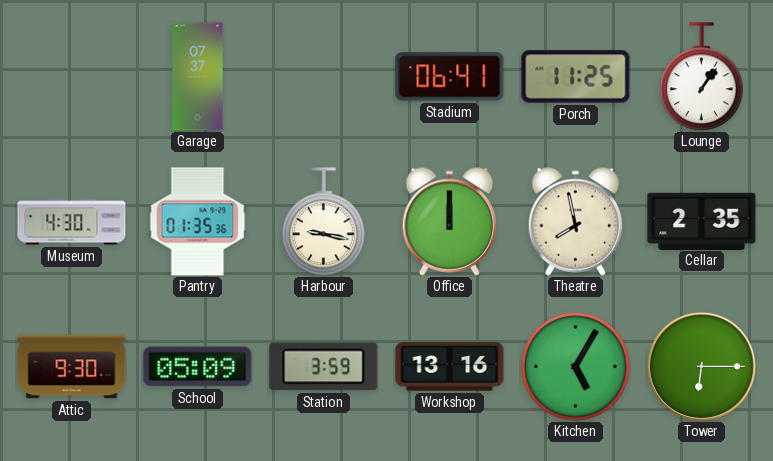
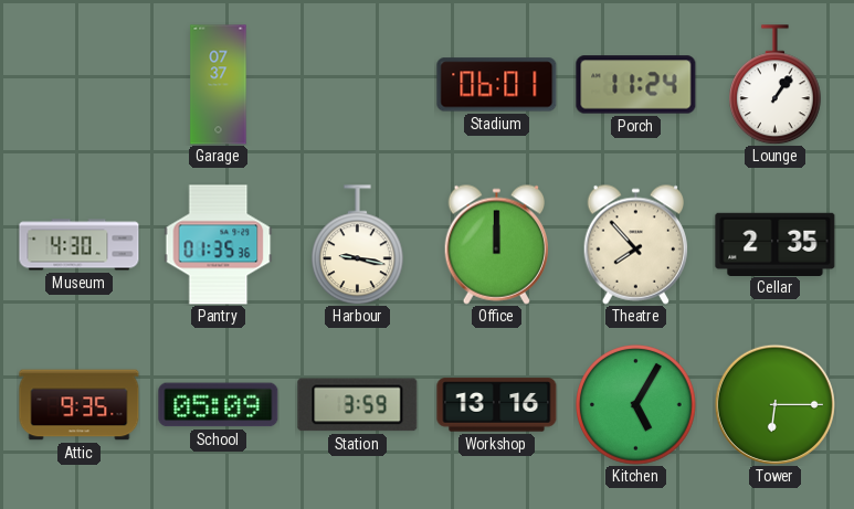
Stadium: 06:41 -> 06:01 (497, 85)
Porch: 11:25 -> 11:24 (636, 85)
Theatre: 7:58 -> 7:53 (635, 244)
Attic: 9:30 -> 9:35 (80, 405)
